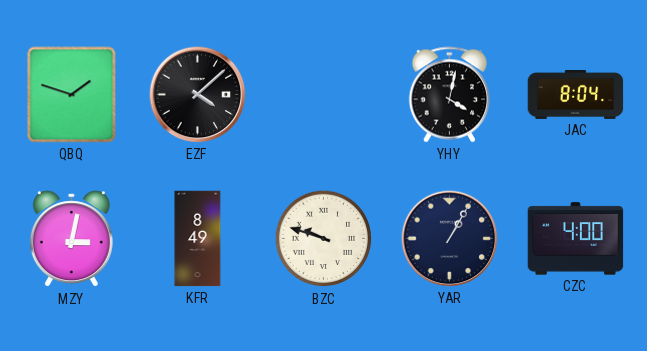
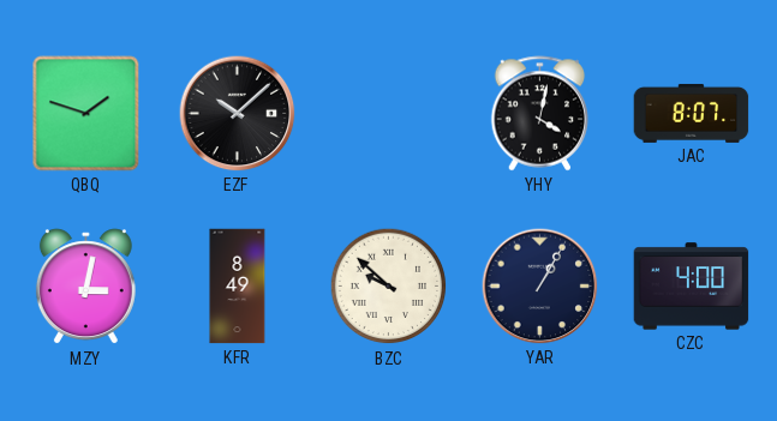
EZF: 4:08 -> 10:08 (238, 114)
JAC: 8:04 -> 8:07 (692, 113)
BZC: 9:48 -> 9:52 (389, 287)
